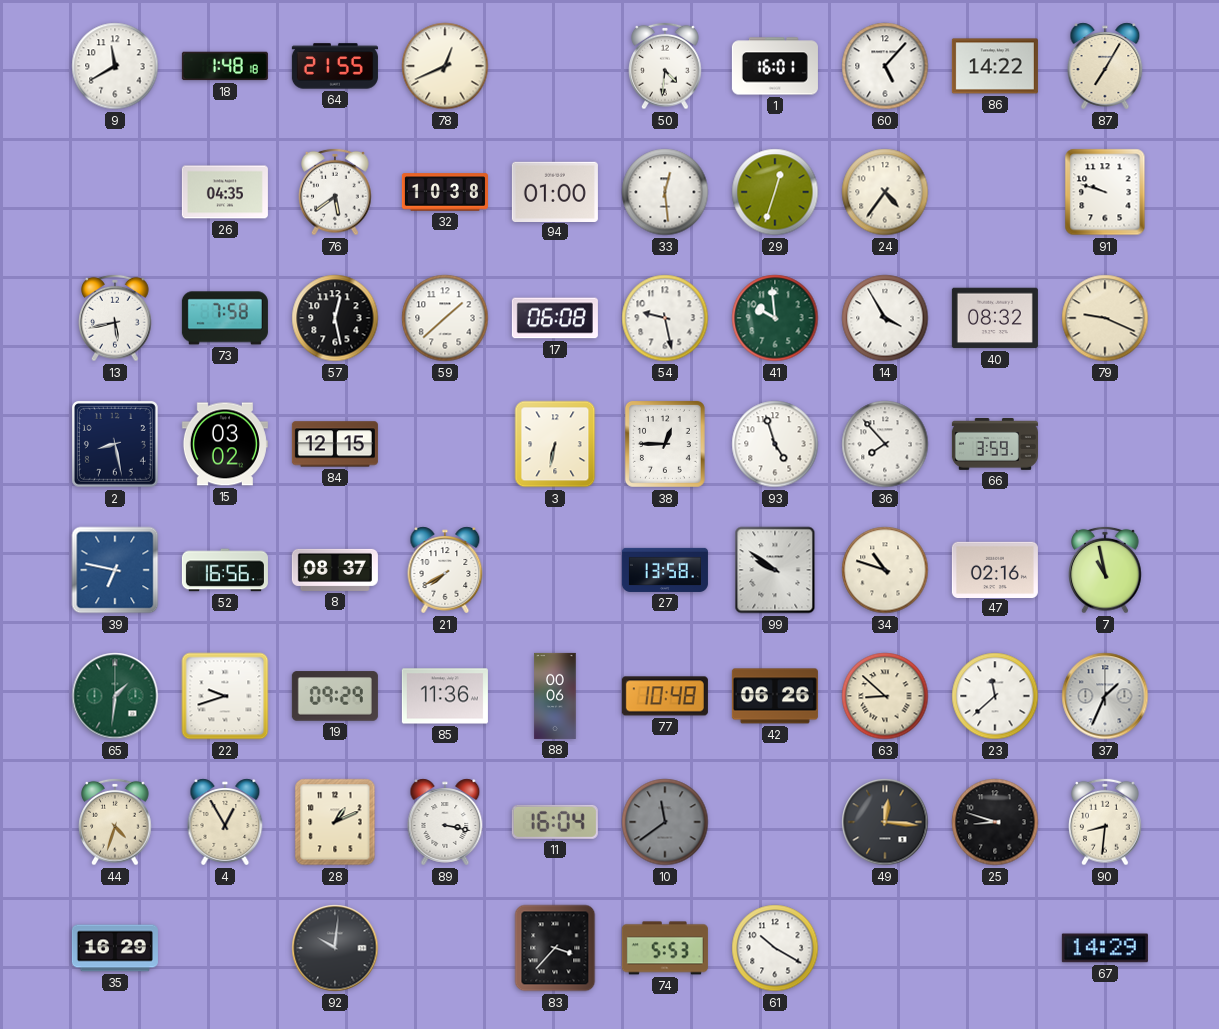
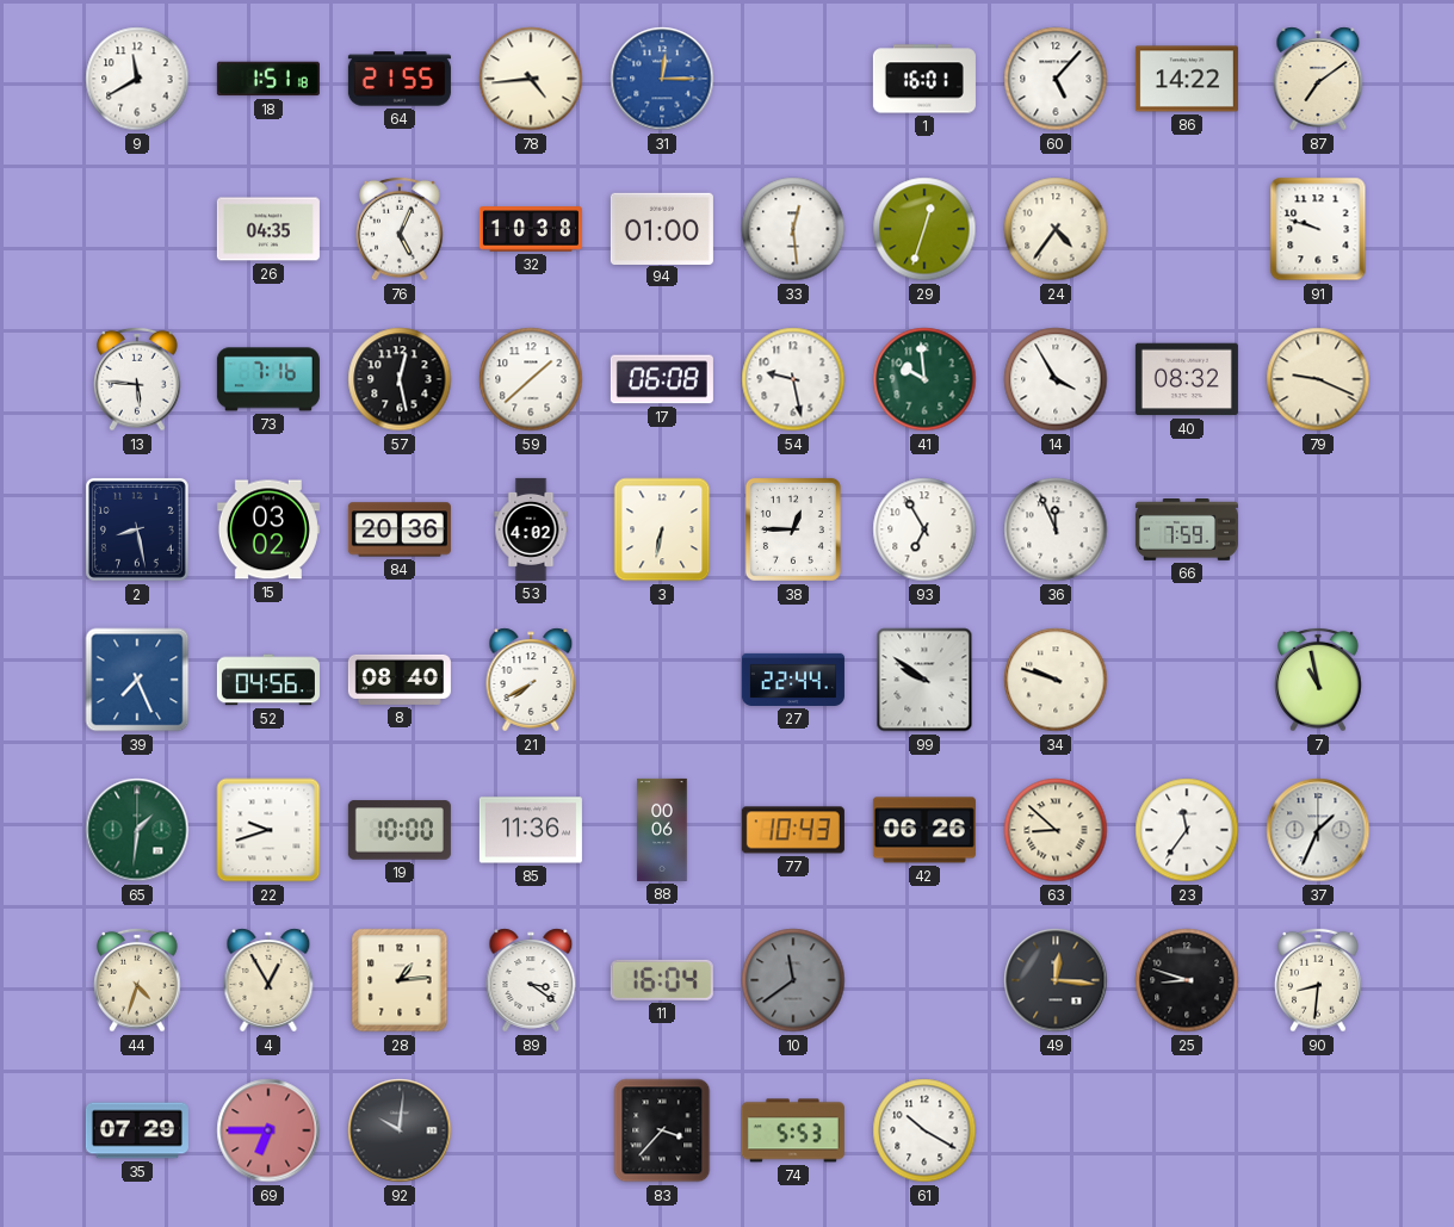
18: 1:48 -> 1:51 (268, 79)
78: 12:41 -> 4:44 (531, 79)
31: none -> 12:15 (662, 79)
50: 4:31 -> none (665, 66)
87: 7:05 -> 7:09 (1318, 79)
76: 5:39 -> 5:04 (400, 229)
13: 5:43 -> 5:46 (137, 379)
73: 7:58 -> 7:16 (268, 379)
84: 12:15 -> 20:36 (400, 529)
53: none -> 4:02 (531, 529)
93: 4:57 -> 6:55 (924, 529)
36: 7:53 -> 11:56 (1056, 529)
66: 3:59 -> 7:59 (1187, 531)
39: 6:47 -> 7:26 (137, 680)
52: 16:56 -> 04:56 (268, 680)
8: 08:37 -> 08:40 (400, 680)
27: 13:58 -> 22:44 (793, 680)
34: 10:48 -> 9:48 (1056, 680)
47: 02:16 -> none (995, 569)
19: 09:29 -> 10:00 (400, 830)
77: 10:48 -> 10:43 (793, 830)
23: 11:38 -> 11:36 (1187, 830)
28: 1:11 -> 1:14 (400, 980)
89: 3:17 -> 3:21 (531, 980)
35: 16:29 -> 07:29 (137, 1130)
69: none -> 6:45 (268, 1130)
67: 14:29 -> none (1105, 948)
